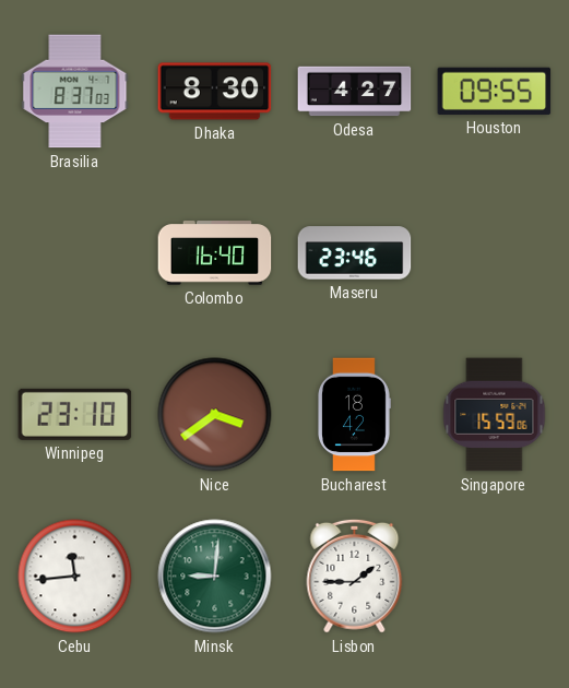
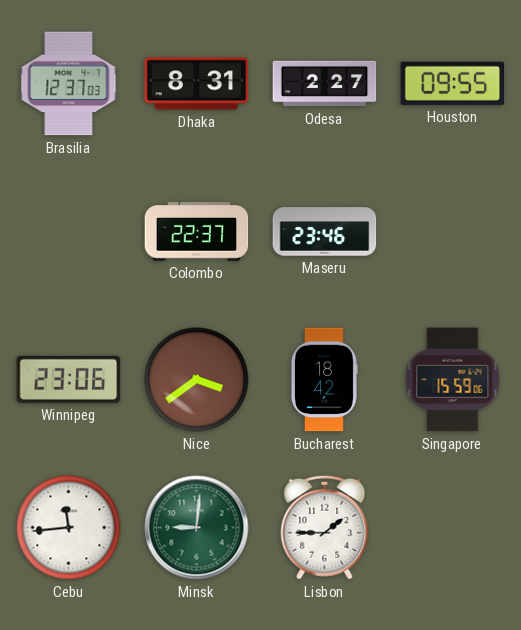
Brasilia: 8:37 -> 12:37 (69, 84)
Dhaka: 8:30 -> 8:31 (197, 84)
Odesa: 4:27 -> 2:27 (325, 84)
Colombo: 16:40 -> 22:37 (197, 232)
Winnipeg: 23:10 -> 23:06 (69, 379)
